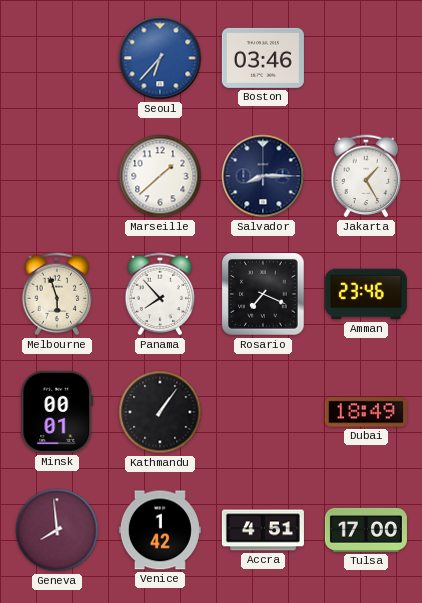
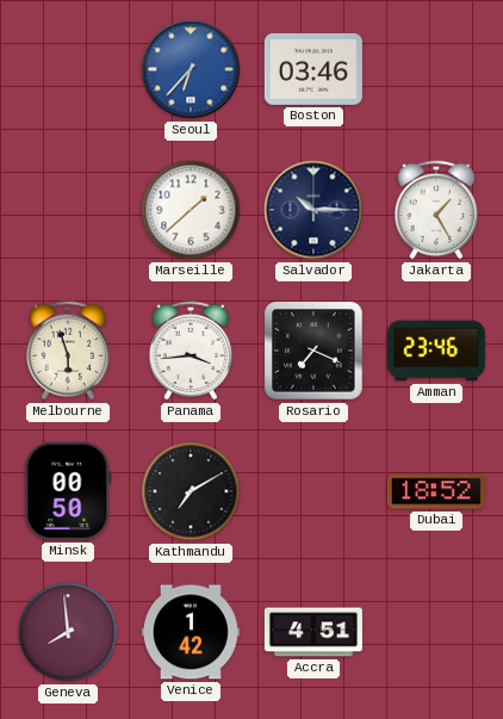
Salvador: 8:15 -> 10:15 (313, 210)
Panama: 7:53 -> 3:44 (191, 351)
Minsk: 00:01 -> 00:50 (68, 491)
Kathmandu: 1:06 -> 7:10 (191, 491)
Dubai: 18:49 -> 18:52 (436, 491)
Tulsa: 17:00 -> none (366, 530)
